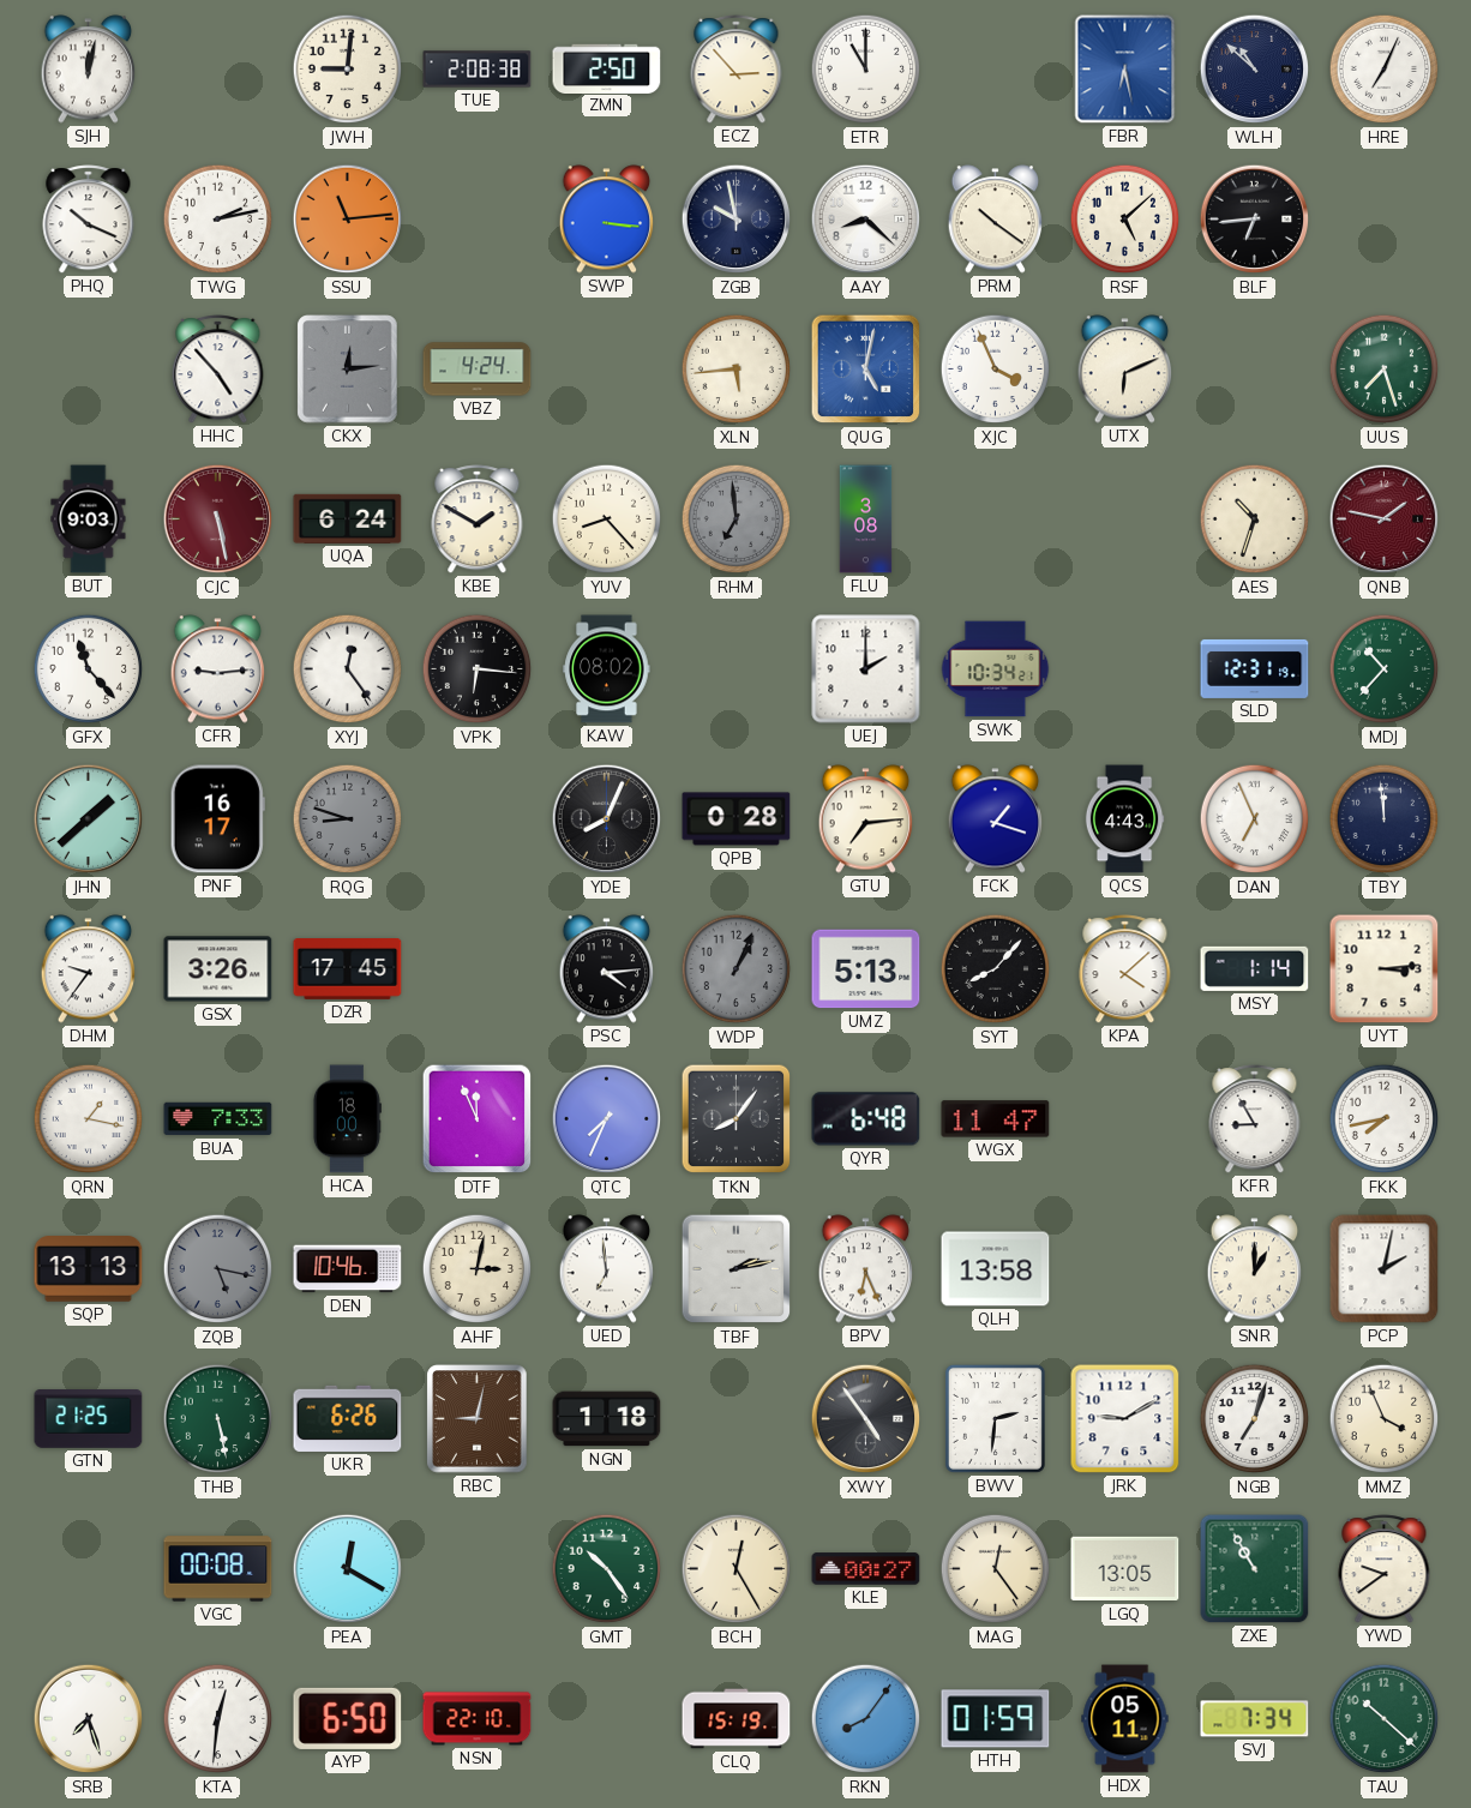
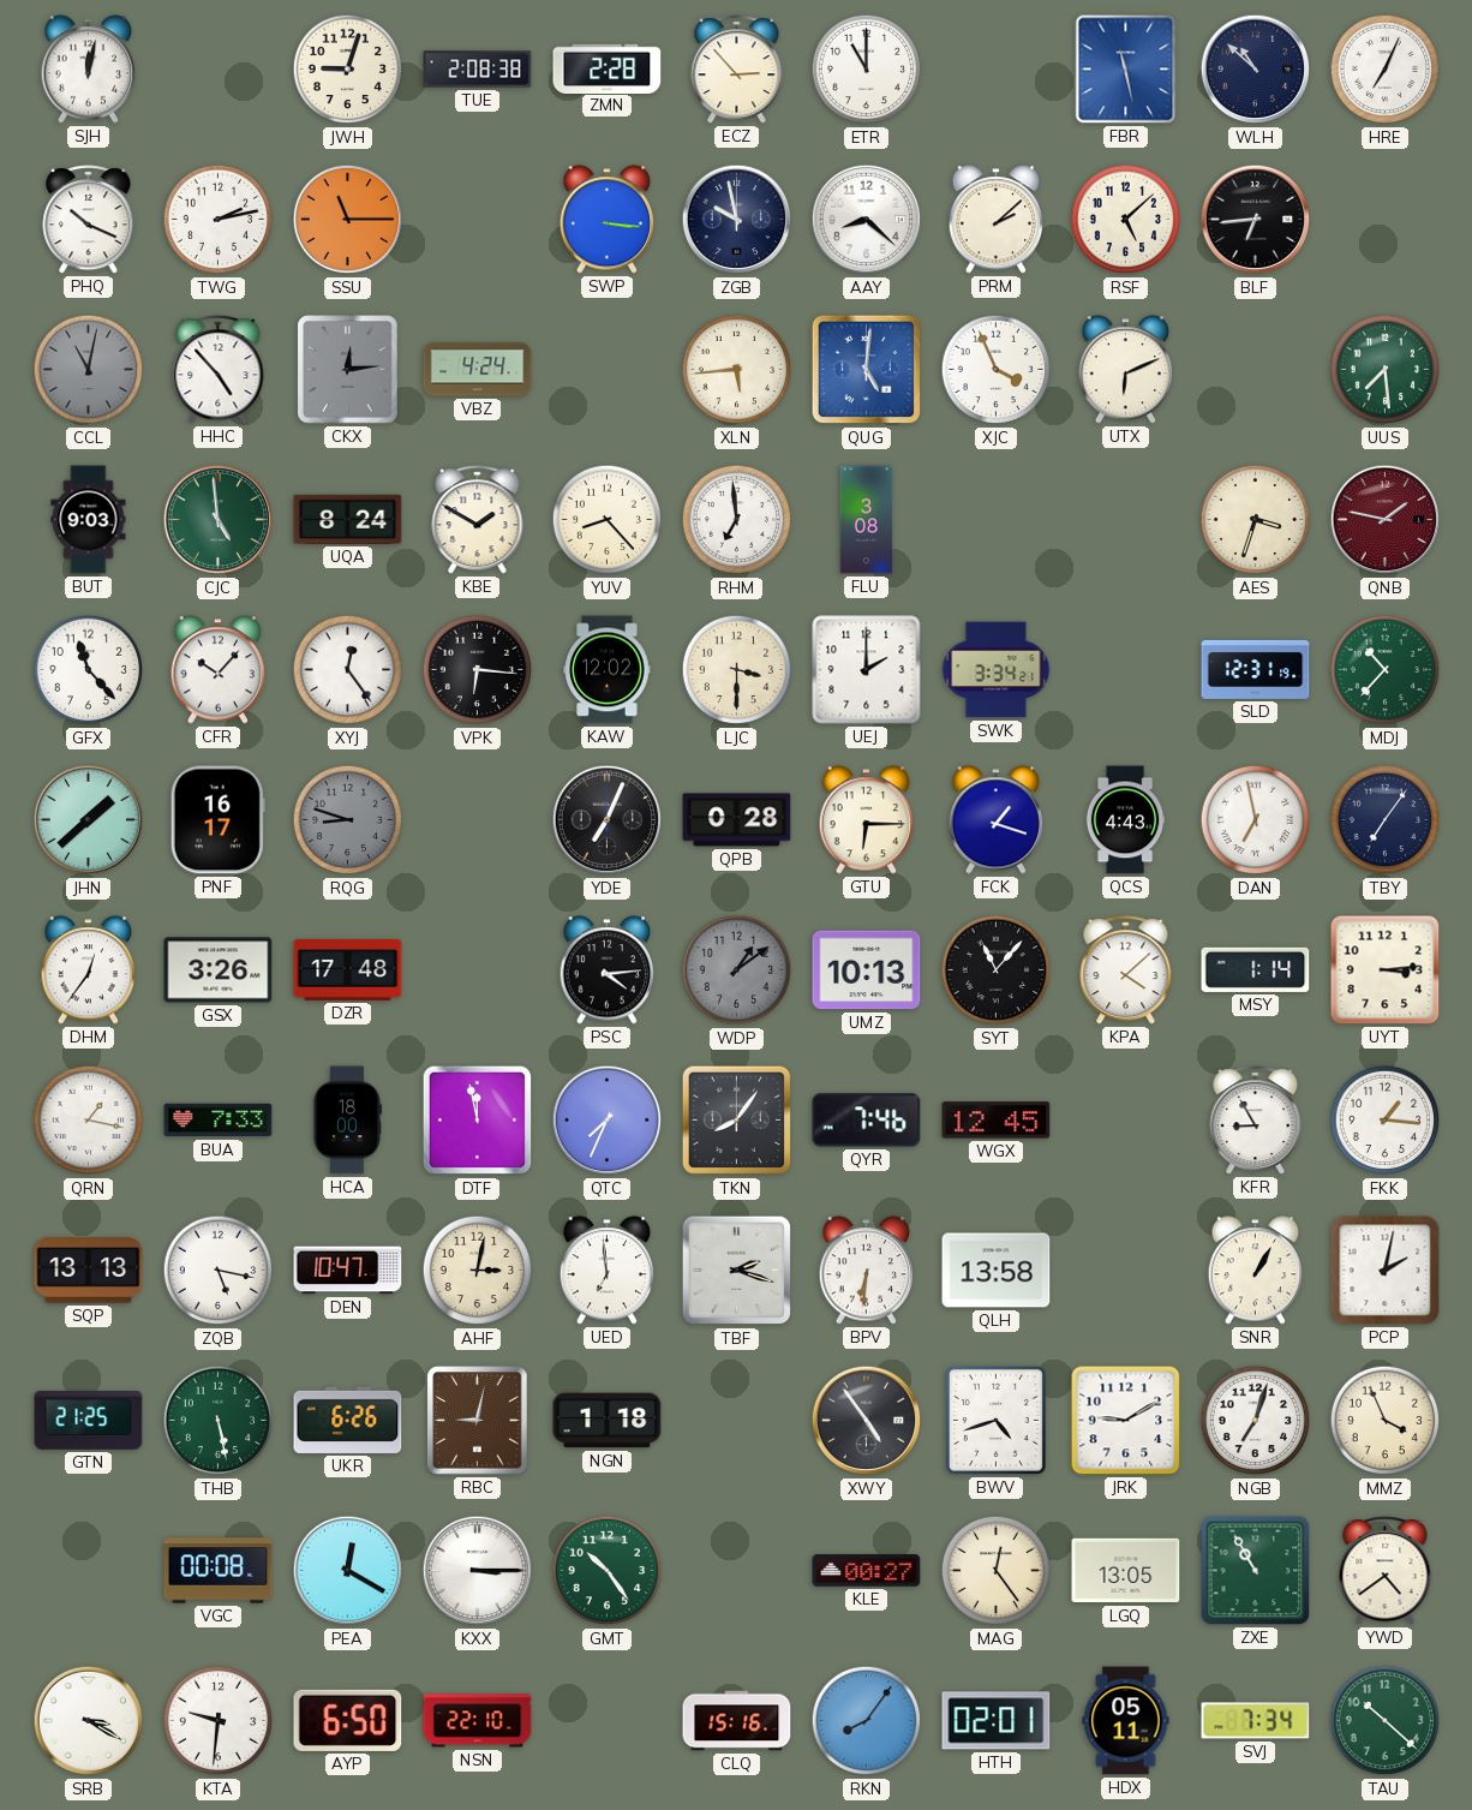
JWH: 9:01 -> 9:03 (348, 70)
ZMN: 2:50 -> 2:28 (608, 68)
FBR: 6:28 -> 11:28 (1126, 70)
SSU: 11:14 -> 11:15 (348, 220)
PRM: 10:21 -> 2:08 (997, 220)
CCL: none -> 11:02 (89, 370)
QUG: 5:02 -> 5:01 (867, 370)
UUS: 7:27 -> 7:29 (1386, 370)
CJC: 5:28 -> 4:59 (219, 520)
CJC dial: burgundy -> green (219, 520)
UQA: 6:24 -> 8:24 (348, 519)
RHM dial: grey -> white (737, 520)
AES: 10:33 -> 3:33 (1256, 520)
CFR: 9:14 -> 10:07 (219, 670)
KAW: 08:02 -> 12:02 (608, 670)
LJC: none -> 3:30 (737, 670)
SWK: 10:34 -> 3:34 (997, 670)
YDE: 8:04 -> 7:04 (608, 820)
GTU: 7:14 -> 6:15 (867, 820)
DAN: 6:56 -> 6:58 (1256, 820)
TBY: 11:59 -> 7:06 (1386, 820)
DHM: 9:36 -> 12:36 (89, 970)
DZR: 17:45 -> 17:48 (348, 970)
WDP: 1:04 -> 1:09 (737, 970)
UMZ: 5:13 -> 10:13 (867, 970)
SYT: 8:07 -> 11:07 (997, 970)
DTF: 11:56 -> 11:58 (478, 1121)
QYR: 6:48 -> 7:46 (867, 1121)
WGX: 11:47 -> 12:45 (997, 1121)
FKK: 7:43 -> 1:16 (1386, 1121)
ZQB dial: grey -> white (219, 1271)
DEN: 10:46 -> 10:47 (348, 1271)
TBF: 2:13 -> 2:18 (737, 1271)
BPV: 6:26 -> 6:31 (867, 1271)
SNR: 1:00 -> 1:05 (1256, 1271)
BWV: 2:31 -> 4:42 (995, 1420)
KXX: none -> 3:15 (478, 1571)
BCH: 12:25 -> none (737, 1569)
YWD: 9:39 -> 4:39 (1386, 1571)
SRB: 7:27 -> 3:20 (89, 1721)
KTA: 12:31 -> 9:31 (219, 1721)
CLQ: 15:19 -> 15:16 (737, 1721)
HTH: 01:59 -> 02:01 (997, 1721)
